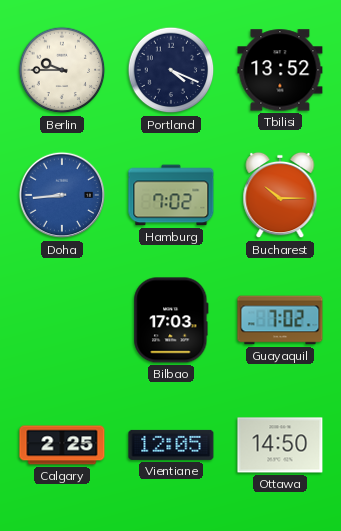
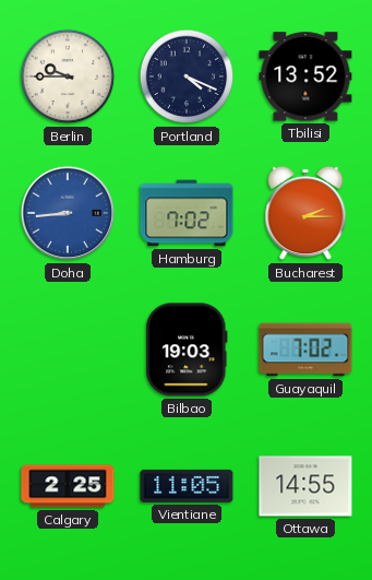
Bucharest: 10:15 -> 2:15 (305, 213)
Bilbao: 17:03 -> 19:03 (187, 350)
Vientiane: 12:05 -> 11:05 (187, 486)
Ottawa: 14:50 -> 14:55 (305, 486)
